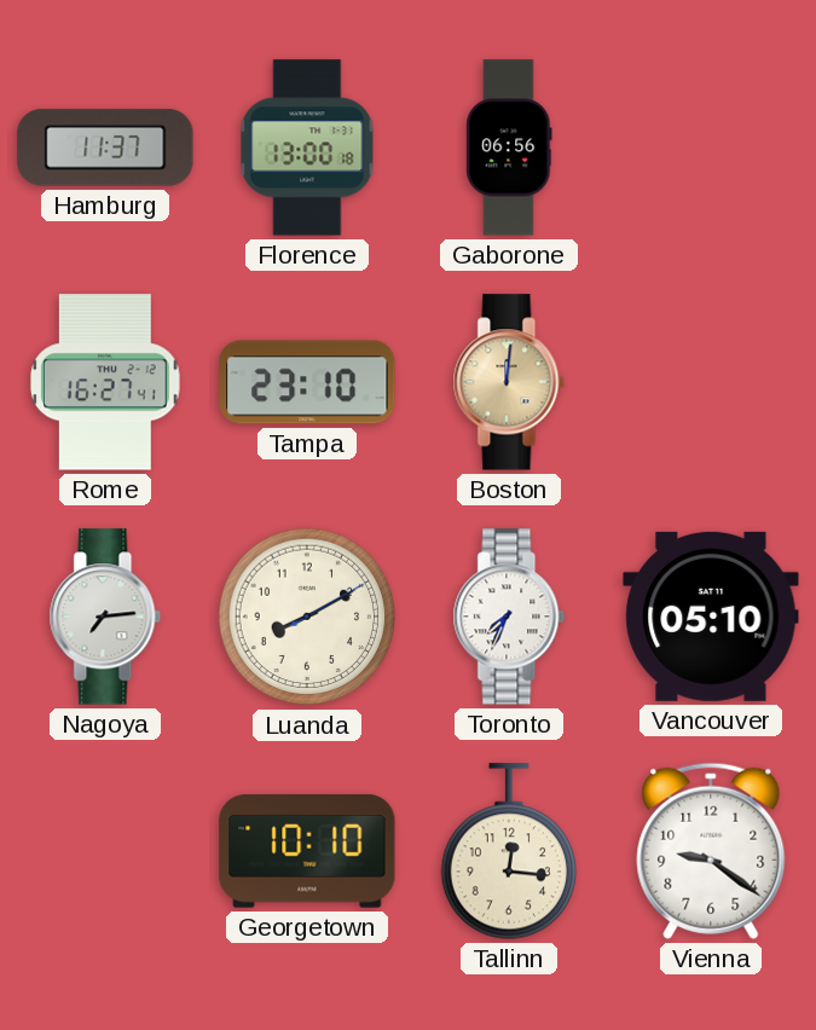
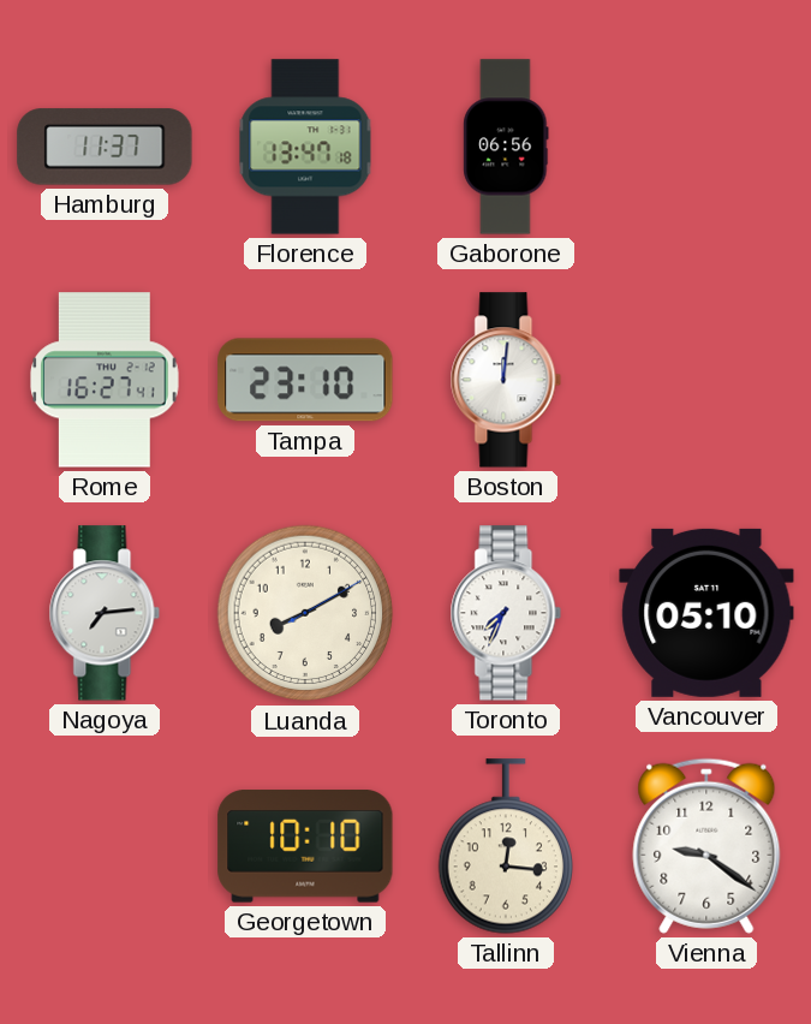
Florence: 13:00 -> 13:47 (305, 147)
Boston dial: champagne -> white (506, 380)
